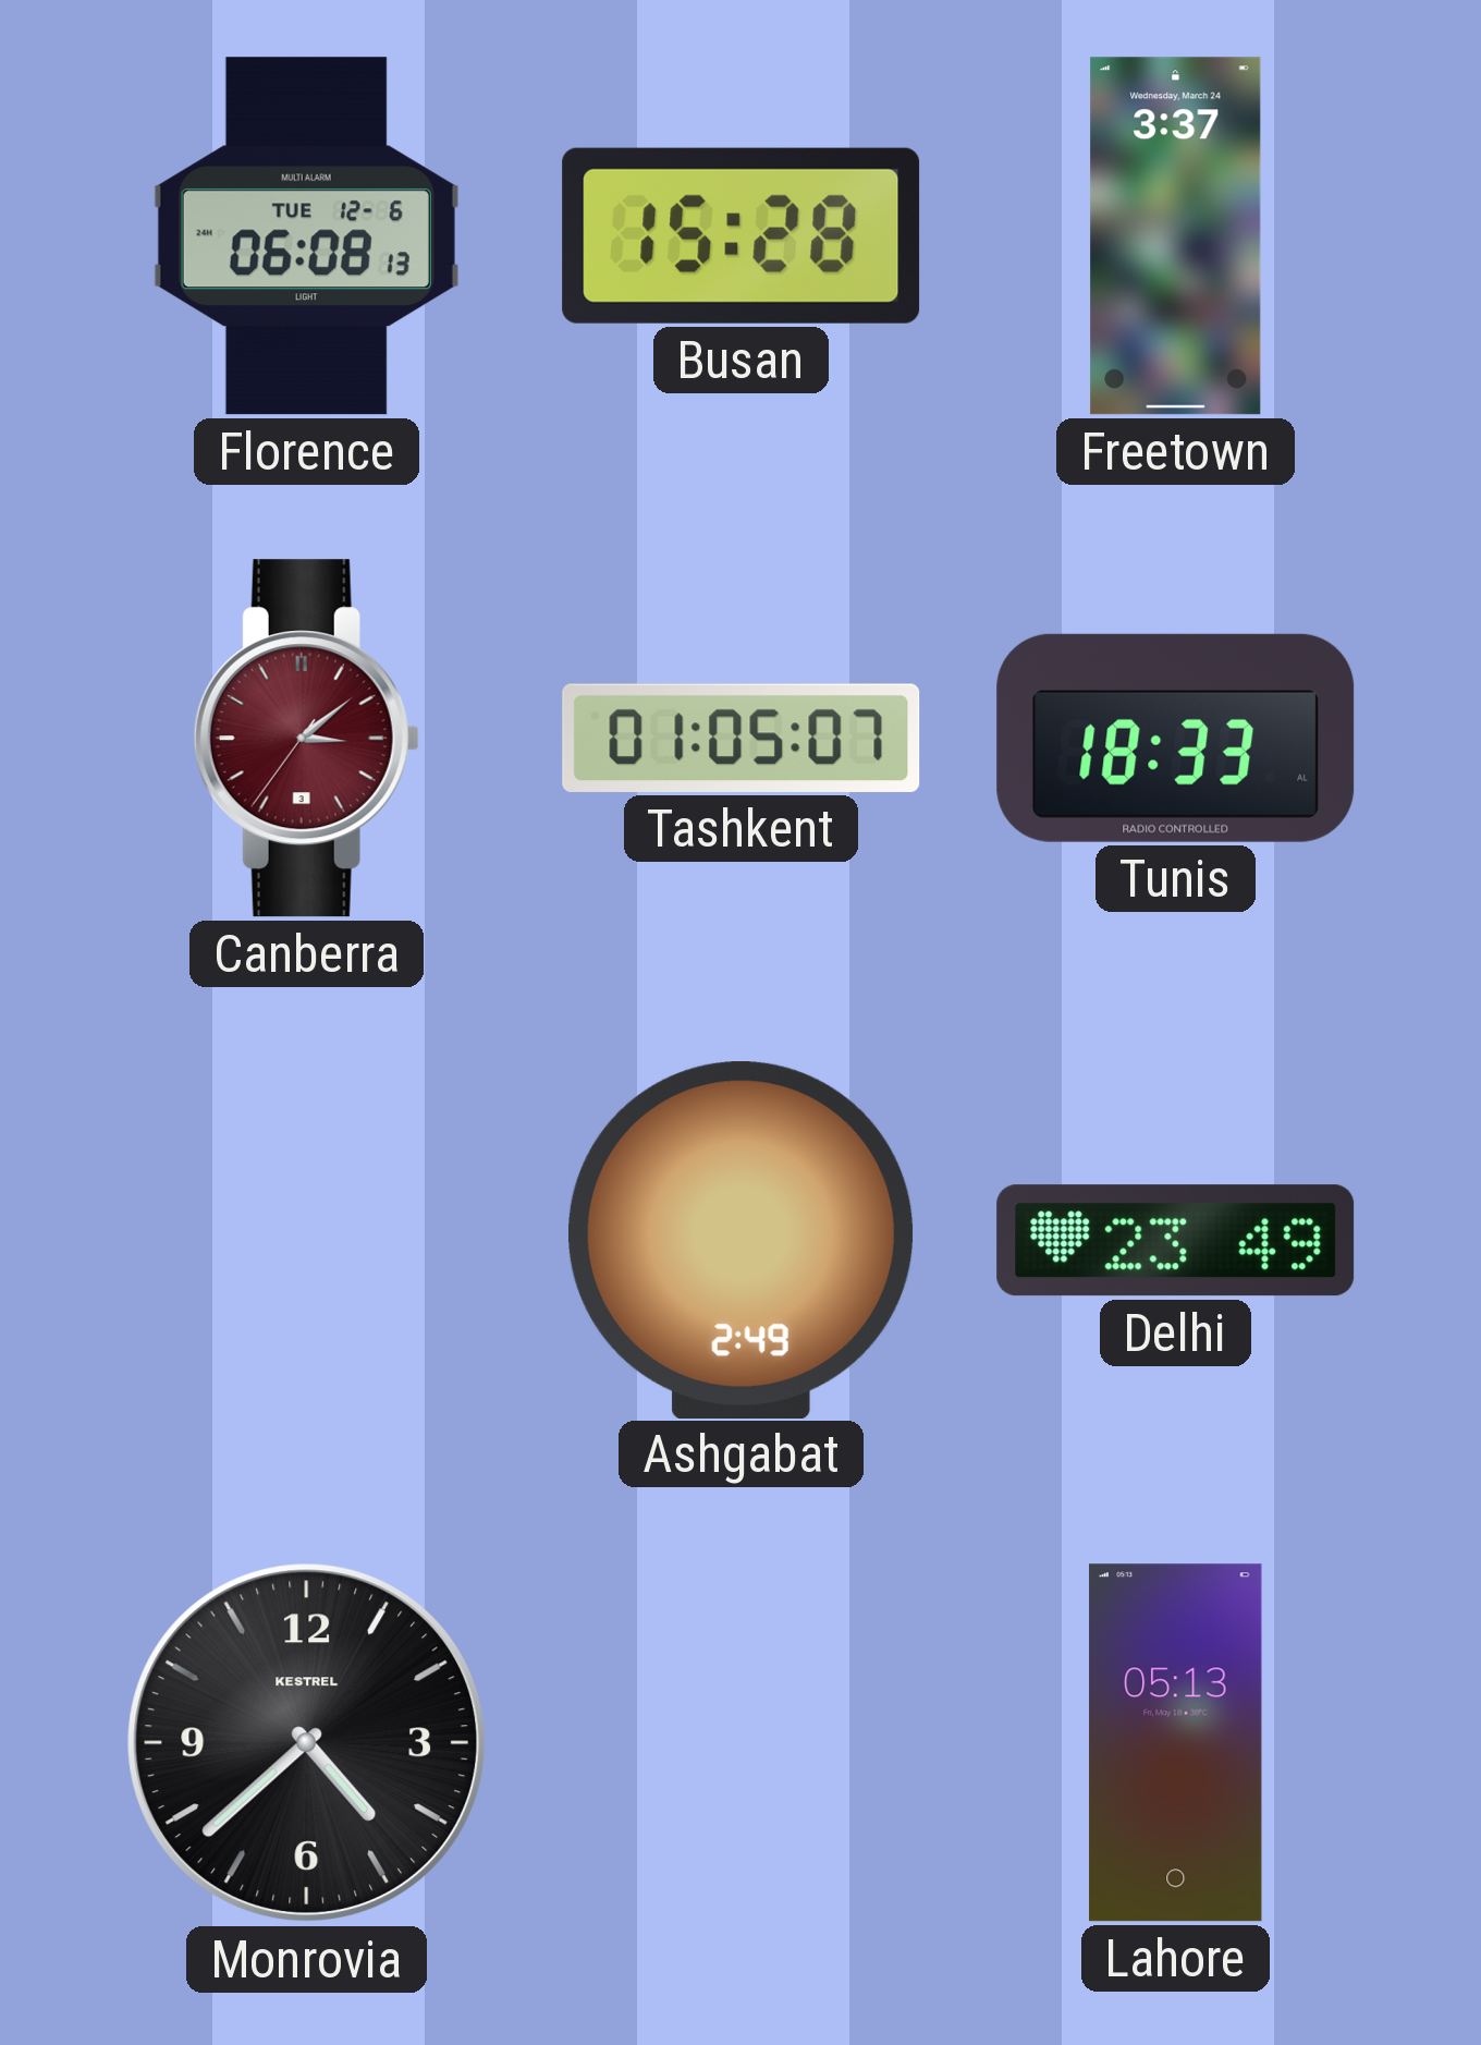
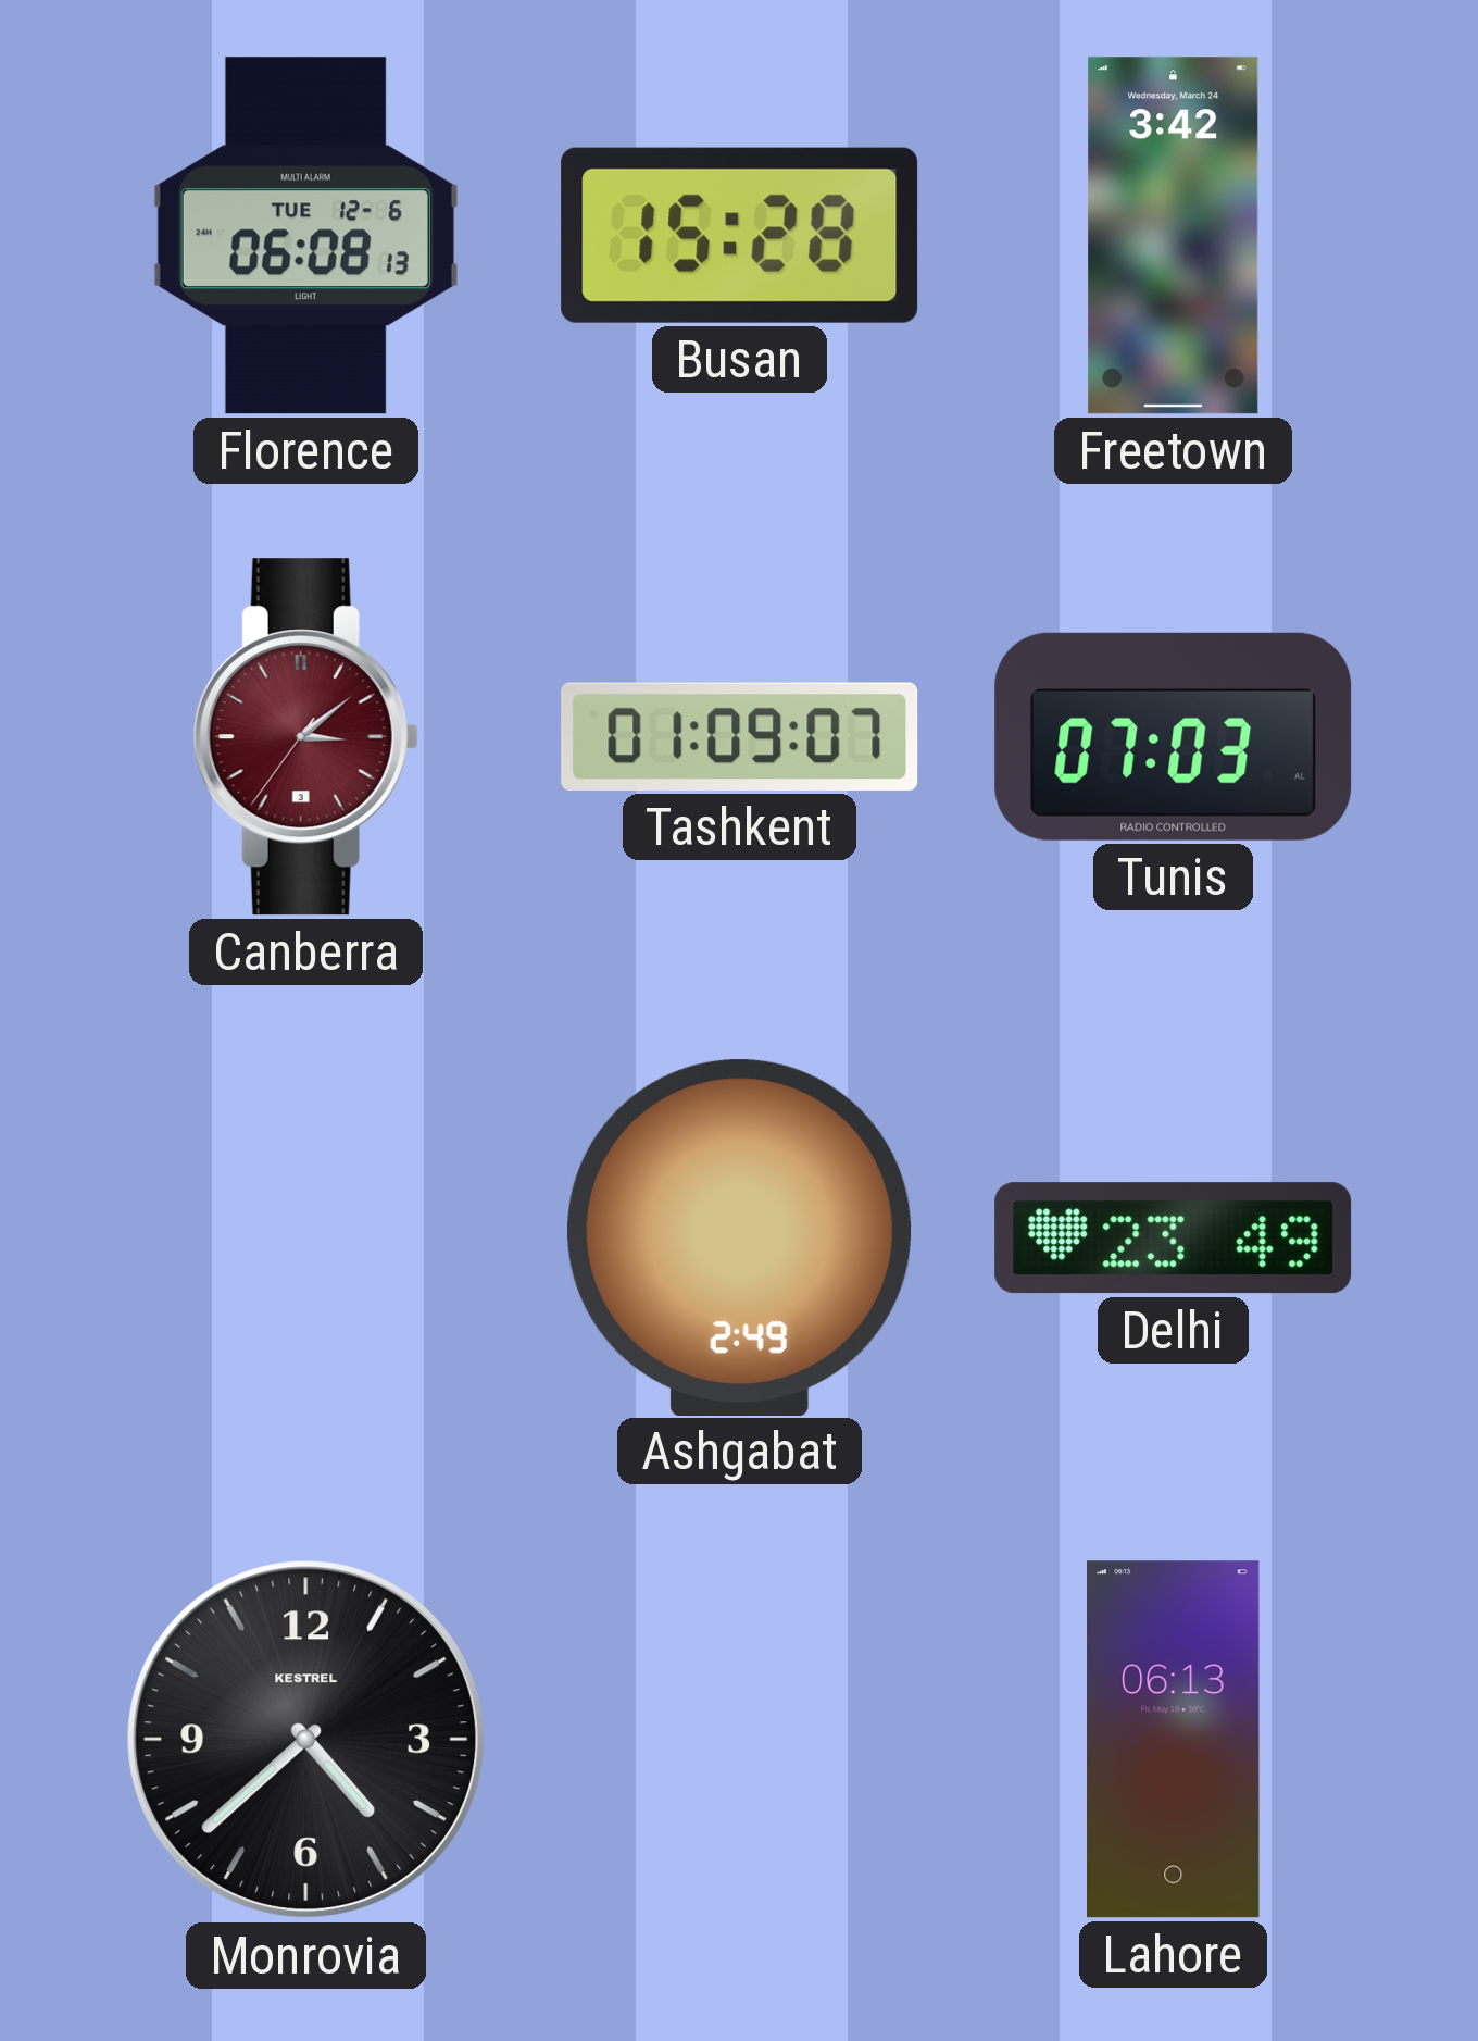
Freetown: 3:37 -> 3:42 (1174, 236)
Tashkent: 01:05 -> 01:09 (740, 736)
Tunis: 18:33 -> 07:03 (1174, 736)
Lahore: 05:13 -> 06:13 (1174, 1740)
